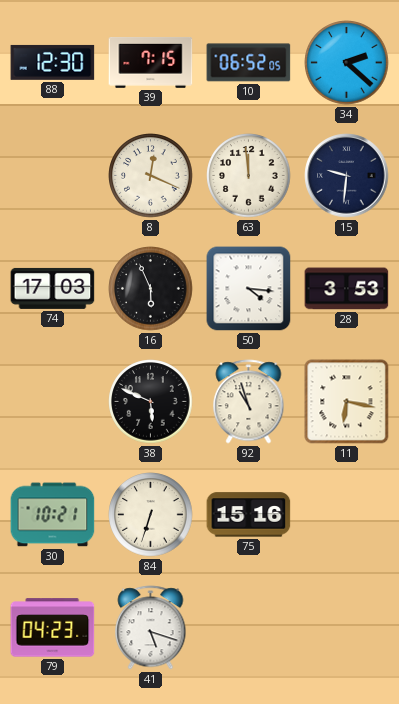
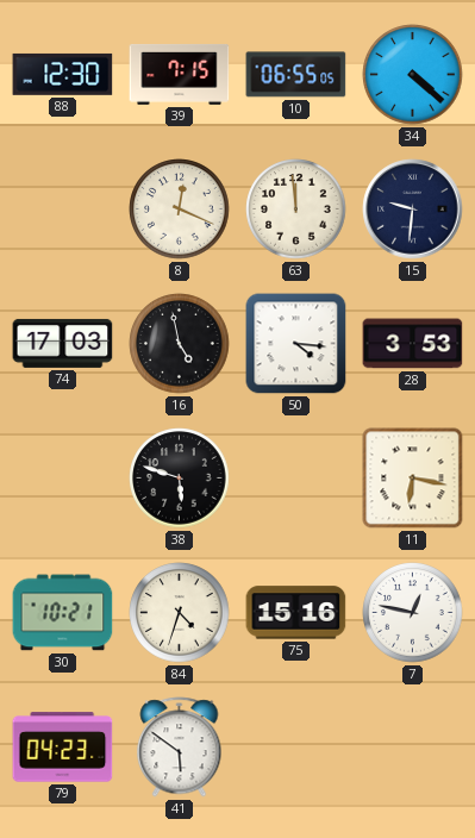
10: 06:52 -> 06:55 (296, 75)
34: 2:22 -> 4:22 (413, 75)
16: 5:56 -> 4:58 (180, 344)
38: 5:49 -> 5:48 (180, 479)
92: 10:57 -> none (249, 402)
84: 6:33 -> 4:33 (180, 613)
7: none -> 12:47 (413, 613)
41: 5:18 -> 5:51 (180, 748)
